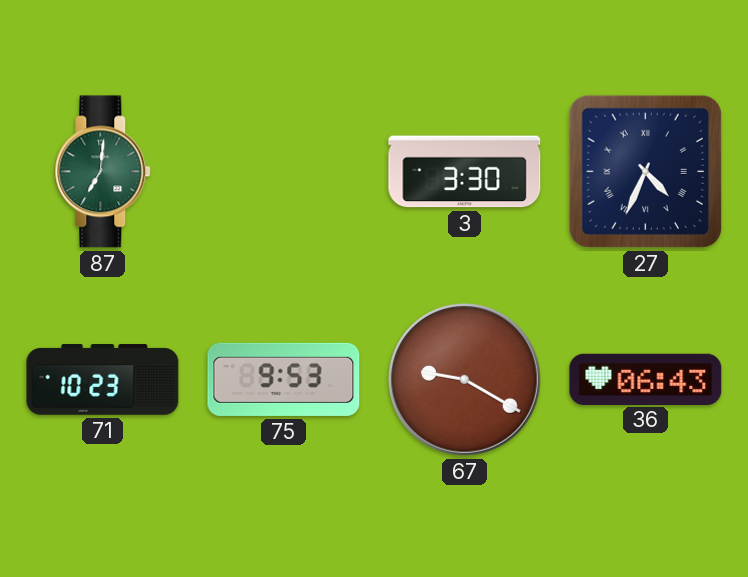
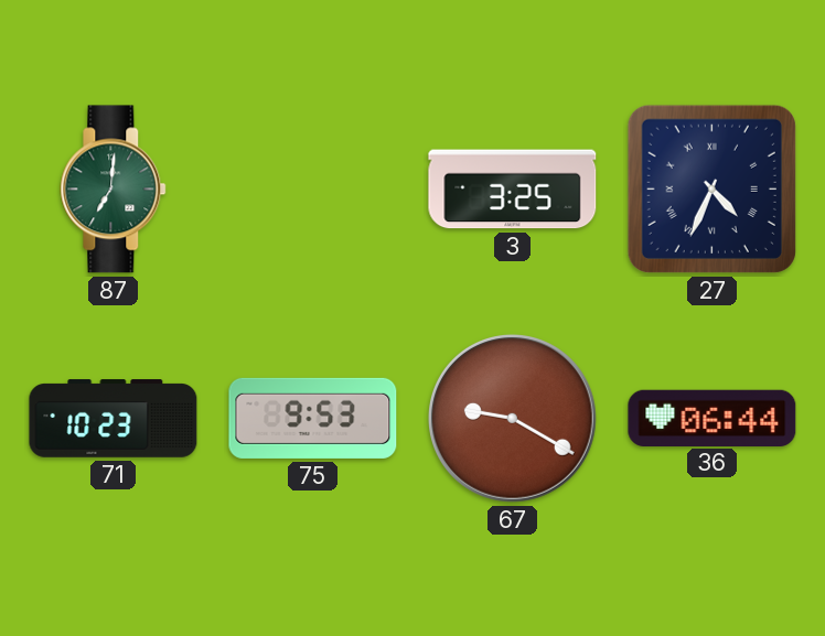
3: 3:30 -> 3:25 (513, 190)
36: 06:43 -> 06:44 (712, 418)
